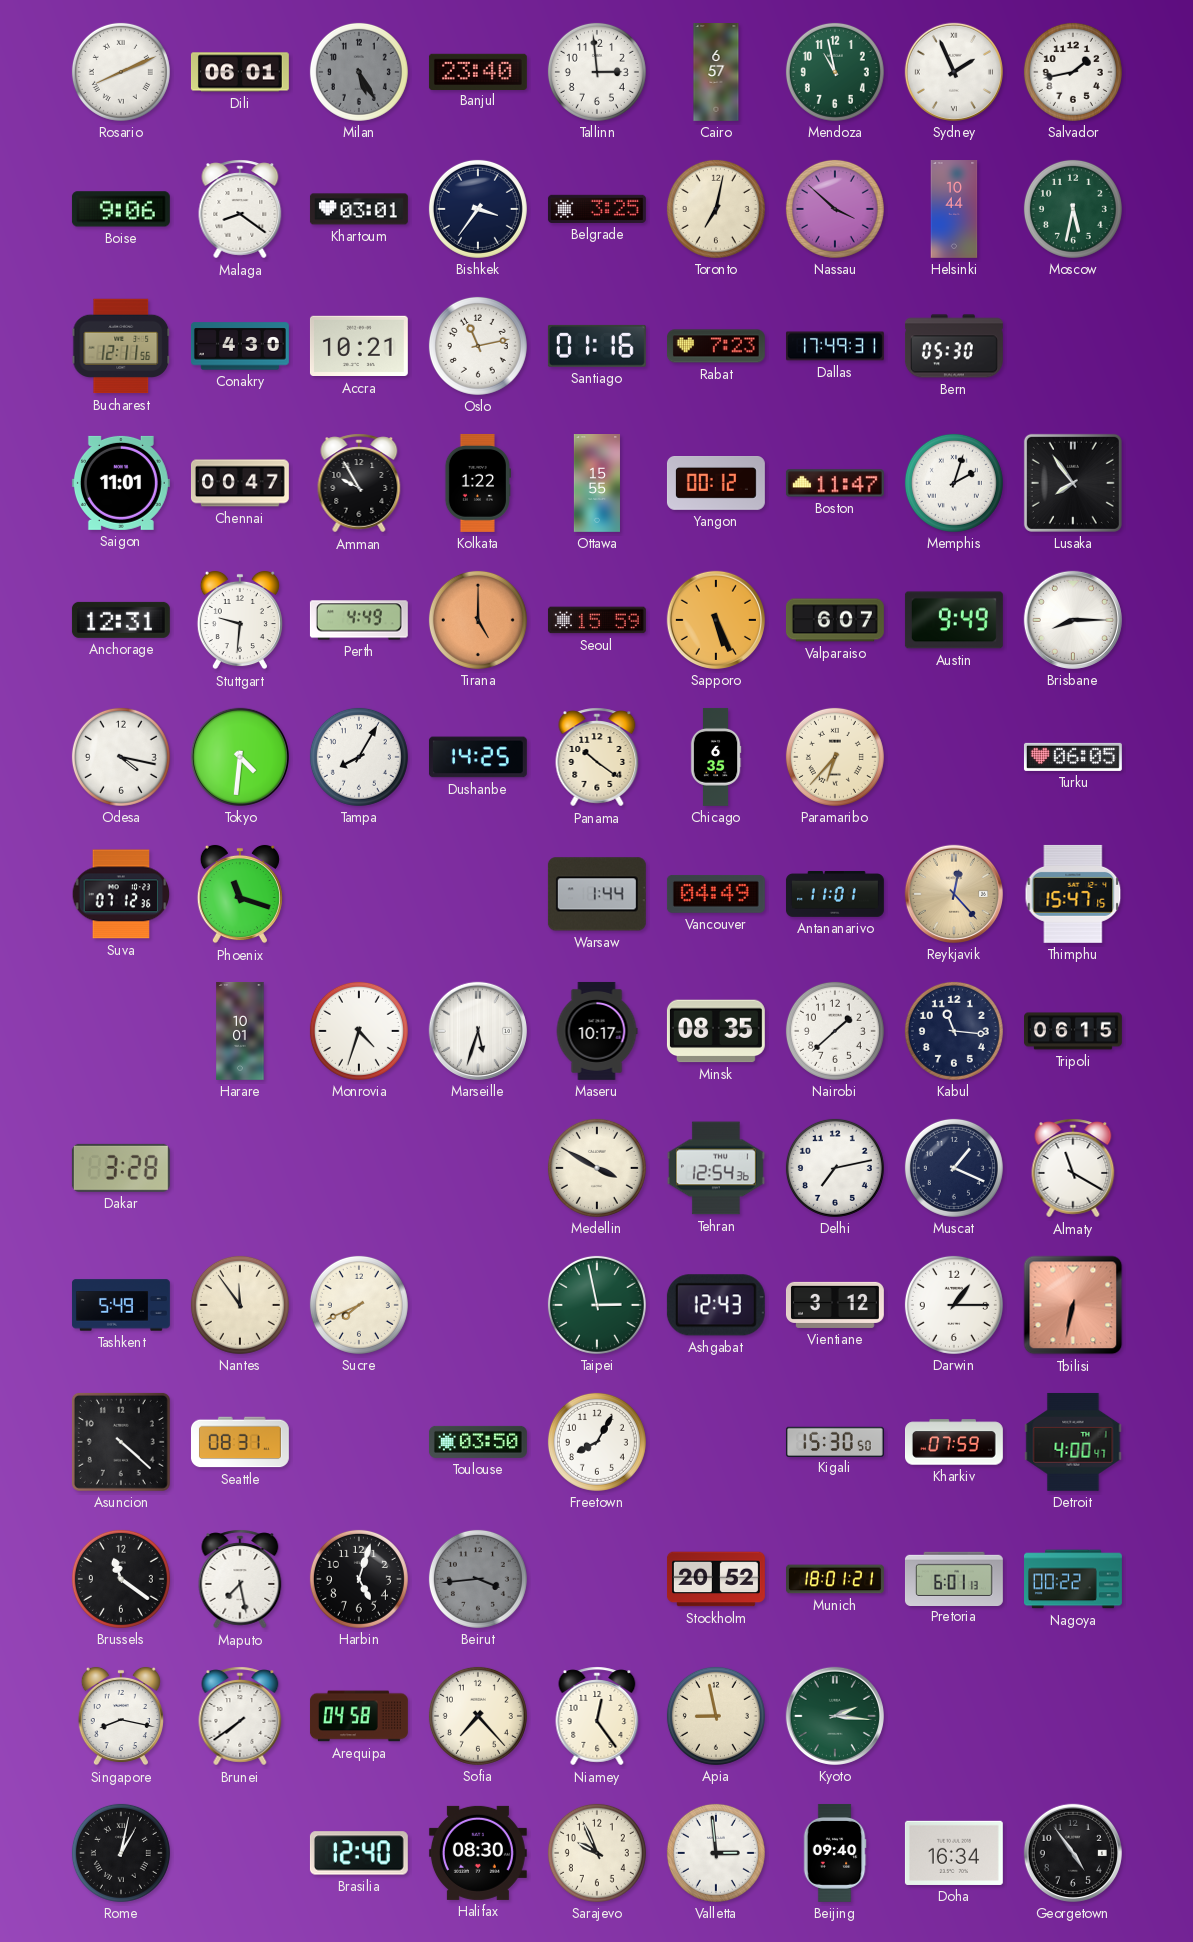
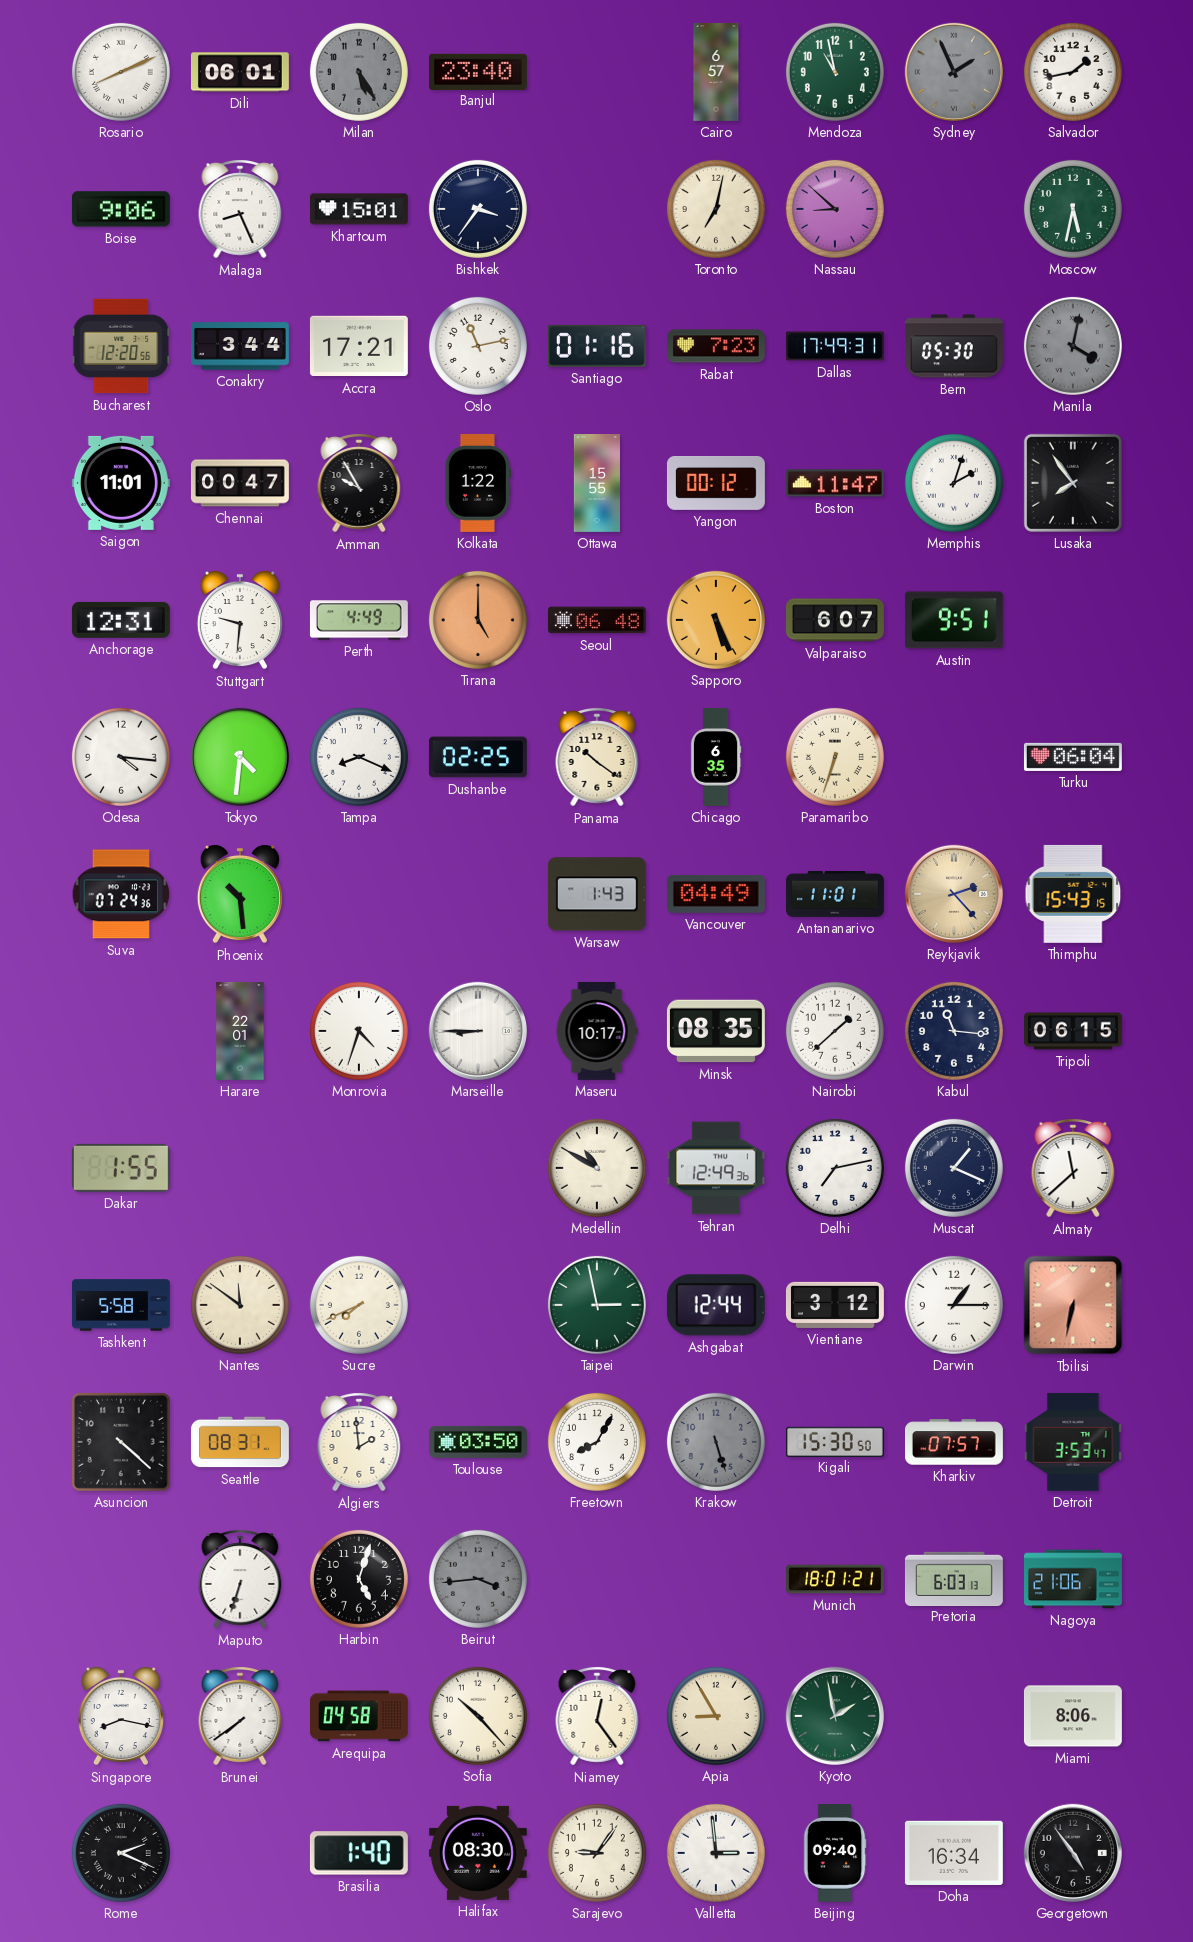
Tallinn: 2:59 -> none (597, 72)
Sydney dial: white -> grey (954, 72)
Malaga: 8:21 -> 8:26 (240, 209)
Khartoum: 03:01 -> 15:01 (359, 209)
Belgrade: 3:25 -> none (597, 209)
Nassau: 3:52 -> 8:52 (835, 209)
Helsinki: 10:44 -> none (954, 210)
Bucharest: 12:11 -> 12:20 (121, 346)
Conakry: 4:30 -> 3:44 (240, 346)
Accra: 10:21 -> 17:21 (359, 346)
Manila: none -> 4:02 (1073, 346)
Seoul: 15:59 -> 06:48 (597, 620)
Austin: 9:49 -> 9:51 (954, 620)
Brisbane: 8:15 -> none (1073, 620)
Odesa: 4:17 -> 4:16 (121, 757)
Tampa: 8:05 -> 8:19 (359, 757)
Dushanbe: 14:25 -> 02:25 (478, 757)
Paramaribo: 6:37 -> 6:33 (835, 757)
Turku: 06:05 -> 06:04 (1073, 757)
Suva: 07:12 -> 07:24 (121, 894)
Phoenix: 11:18 -> 10:29 (240, 894)
Warsaw: 1:44 -> 1:43 (597, 894)
Reykjavik: 12:23 -> 2:23 (954, 894)
Thimphu: 15:47 -> 15:43 (1073, 894)
Harare: 10:01 -> 22:01 (240, 1032)
Marseille: 5:33 -> 8:45 (478, 1031)
Dakar: 3:28 -> 1:55 (121, 1168)
Medellin: 3:50 -> 10:50 (597, 1168)
Tehran: 12:54 -> 12:49 (716, 1168)
Almaty: 11:20 -> 11:38 (1073, 1168)
Tashkent: 5:49 -> 5:58 (121, 1305)
Nantes: 11:54 -> 11:51 (240, 1305)
Ashgabat: 12:43 -> 12:44 (716, 1305)
Algiers: none -> 1:59 (359, 1442)
Krakow: none -> 5:27 (716, 1442)
Kharkiv: 07:59 -> 07:57 (955, 1442)
Detroit: 4:00 -> 3:53 (1073, 1442)
Brussels: 11:21 -> none (121, 1579)
Maputo: 7:28 -> 6:33 (240, 1579)
Stockholm: 20:52 -> none (716, 1579)
Pretoria: 6:01 -> 6:03 (954, 1578)
Nagoya: 00:22 -> 21:06 (1074, 1579)
Sofia: 7:23 -> 10:23 (478, 1716)
Apia: 8:58 -> 8:55 (716, 1716)
Kyoto: 2:16 -> 1:58 (835, 1716)
Miami: none -> 8:06 (1073, 1716)
Rome: 1:02 -> 2:19 (121, 1853)
Brasilia: 12:40 -> 1:40 (359, 1853)
Sarajevo: 9:56 -> 9:06 (597, 1853)
